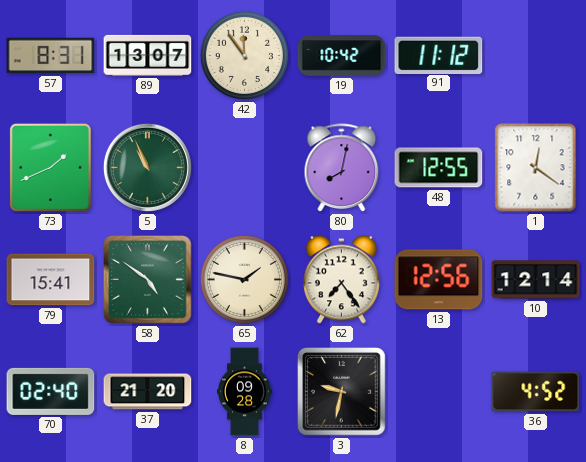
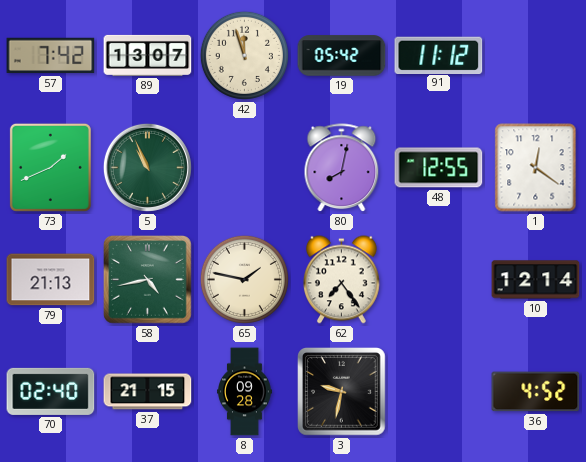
57: 8:31 -> 7:42 (51, 56)
42: 11:54 -> 11:57 (244, 55)
19: 10:42 -> 05:42 (342, 56)
79: 15:41 -> 21:13 (51, 280)
58: 4:51 -> 4:43 (148, 280)
13: 12:56 -> none (439, 280)
37: 21:20 -> 21:15 (148, 392)
